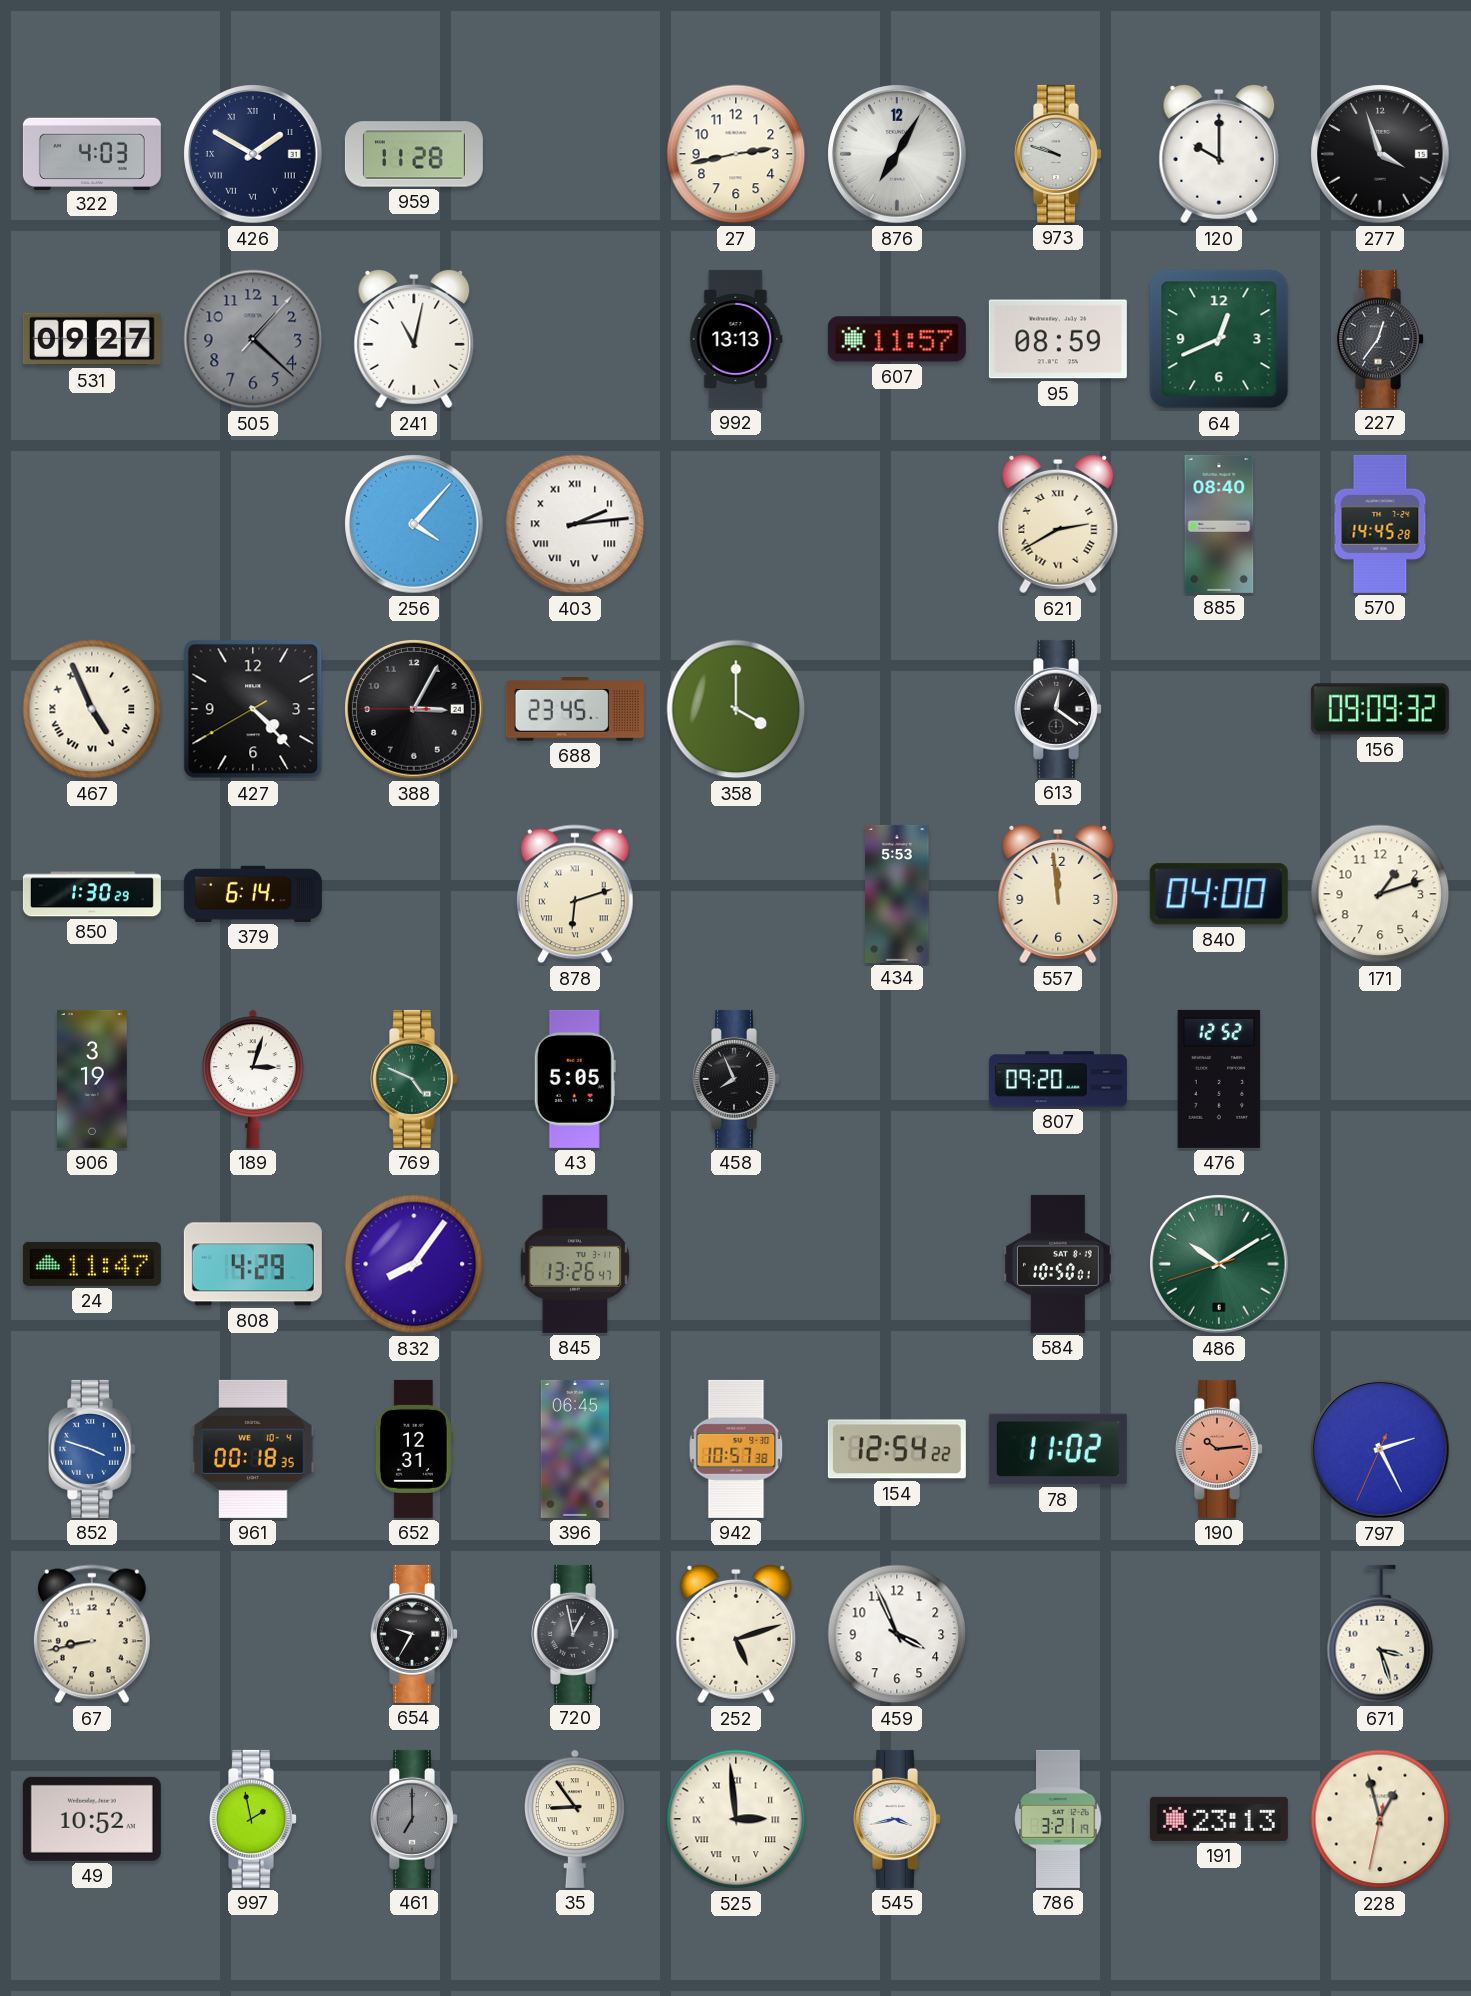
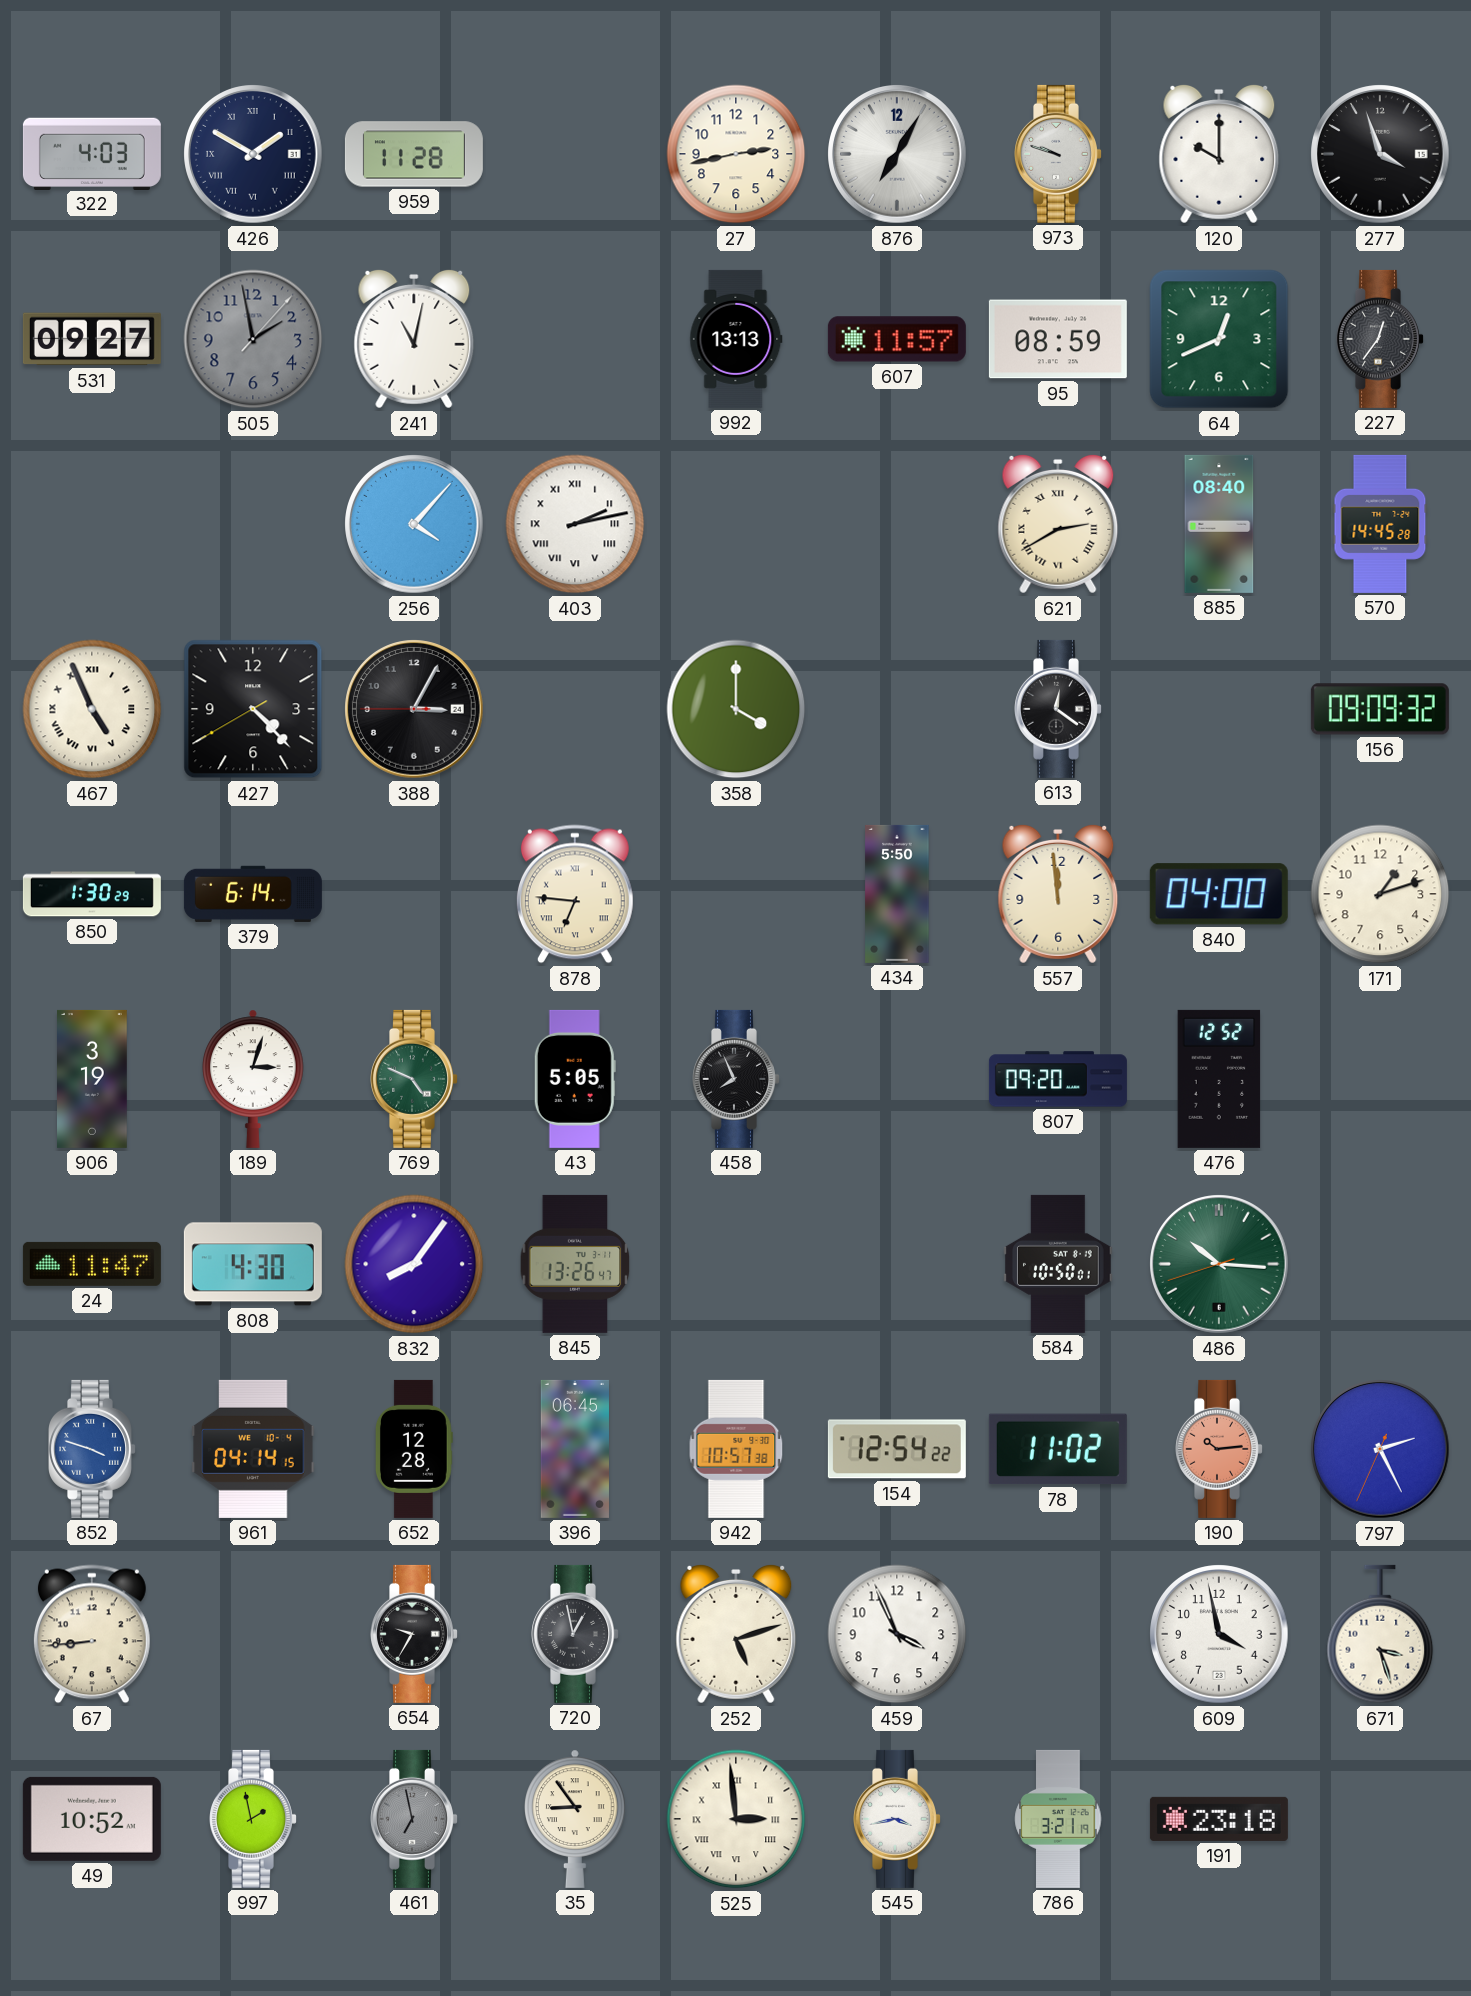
505: 1:22 -> 1:58 (253, 339)
403: 2:14 -> 2:13 (575, 524)
688: 23:45 -> none (575, 709)
878: 6:12 -> 6:46 (575, 894)
434: 5:53 -> 5:50 (897, 894)
808: 4:29 -> 4:30 (253, 1264)
486: 10:09 -> 10:15 (1219, 1264)
961: 00:18 -> 04:14 (253, 1449)
652: 12:31 -> 12:28 (414, 1449)
67: 8:43 -> 8:44 (92, 1634)
609: none -> 3:58 (1219, 1634)
461: 7:00 -> 6:58 (415, 1819)
191: 23:13 -> 23:18 (1219, 1819)
228: 12:57 -> none (1380, 1819)
